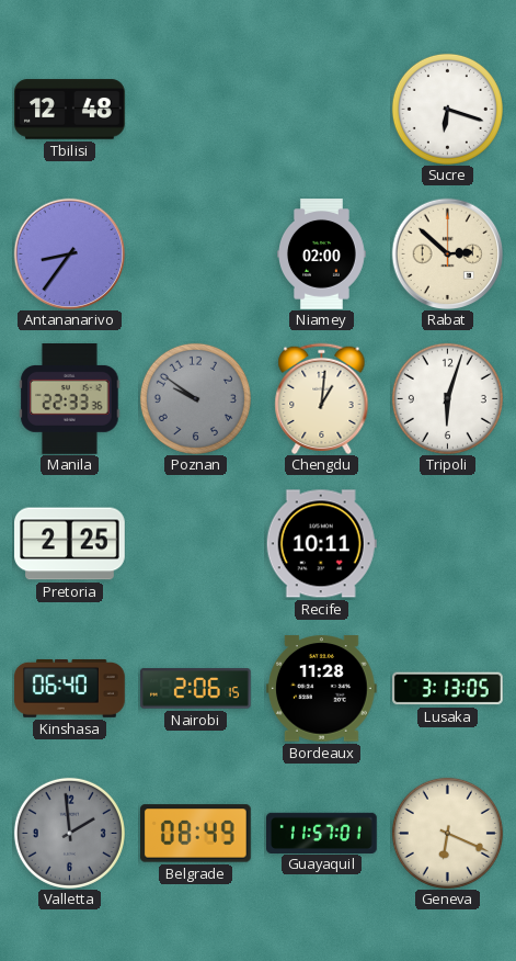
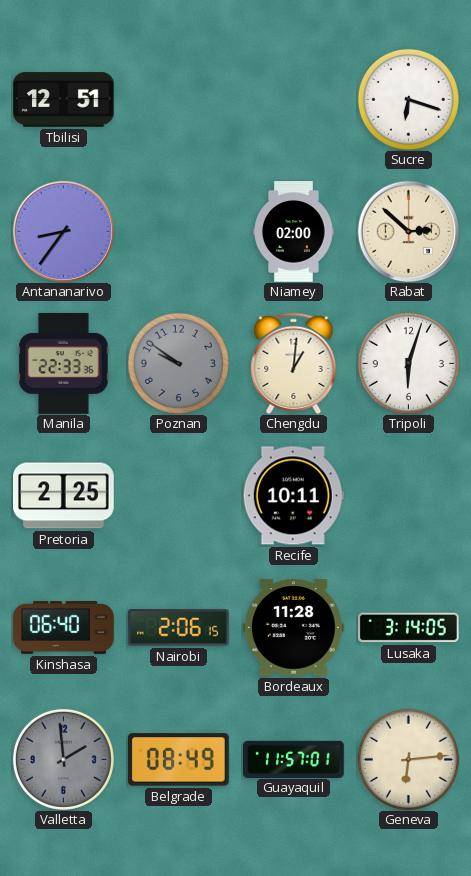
Tbilisi: 12:48 -> 12:51 (64, 100)
Lusaka: 3:13 -> 3:14 (409, 628)
Geneva: 6:19 -> 6:14 (408, 759)
